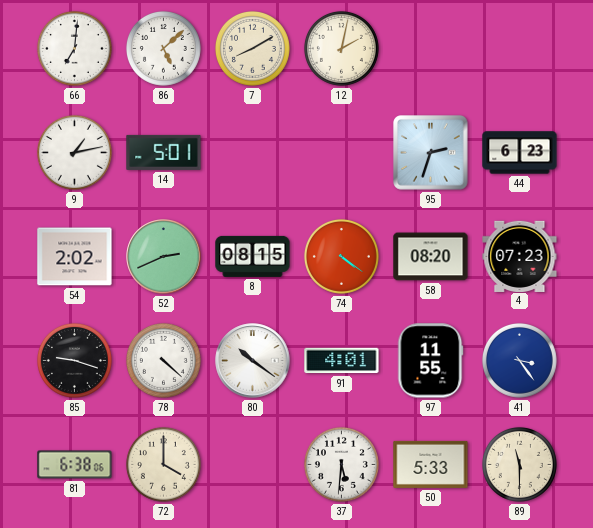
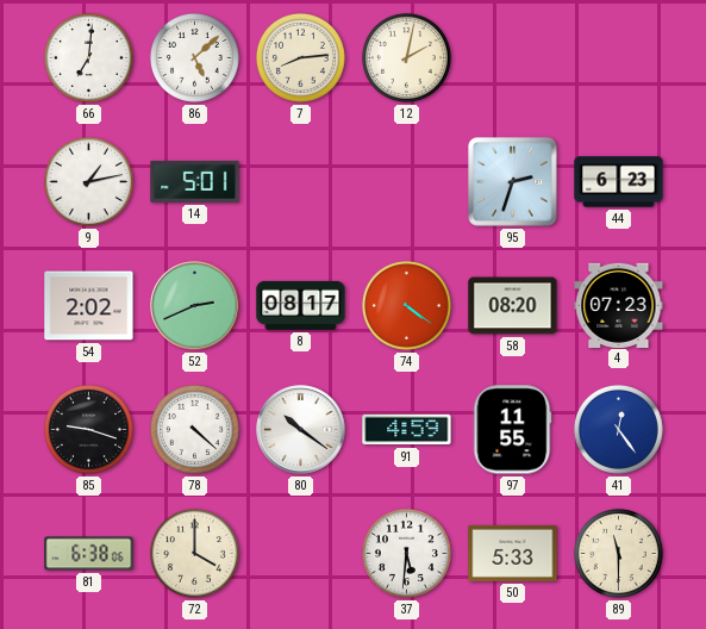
7: 8:10 -> 8:14 (300, 57)
8: 08:15 -> 08:17 (301, 305)
91: 4:01 -> 4:59 (407, 430)
41: 3:24 -> 12:24 (618, 429)
